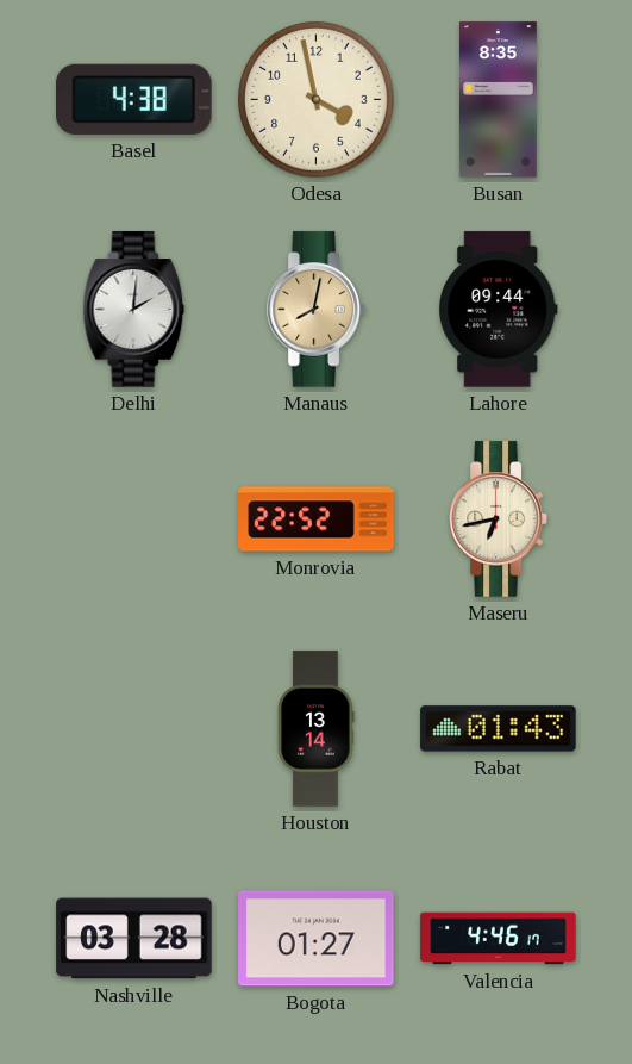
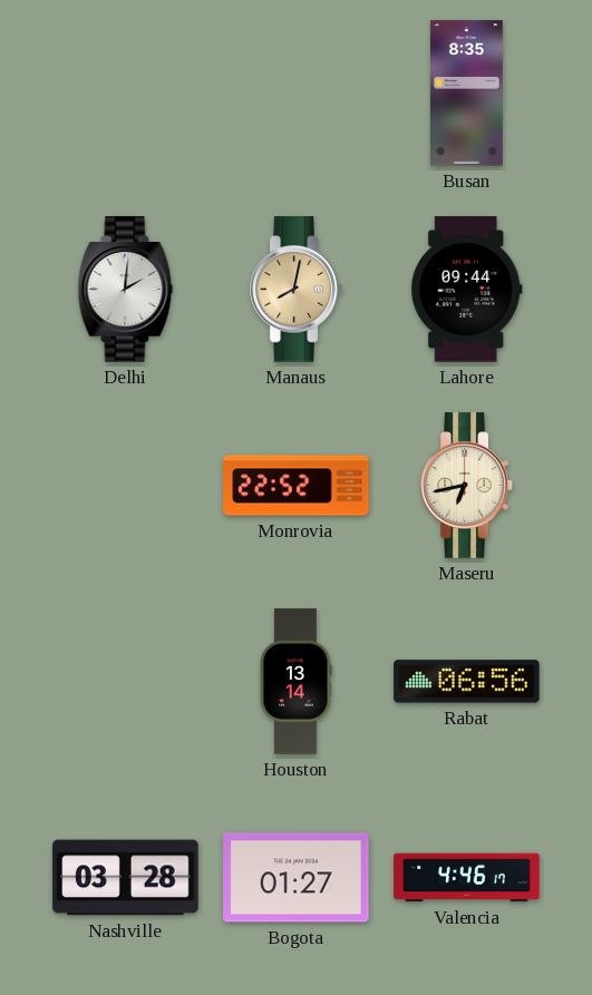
Basel: 4:38 -> none (134, 99)
Odesa: 3:58 -> none (317, 100)
Rabat: 01:43 -> 06:56 (467, 682)
